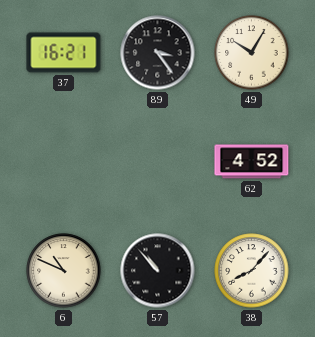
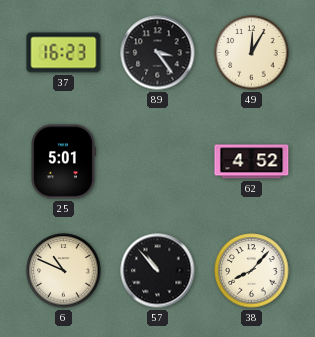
37: 16:21 -> 16:23 (64, 53)
49: 10:05 -> 12:05 (252, 53)
25: none -> 5:01 (63, 162)
